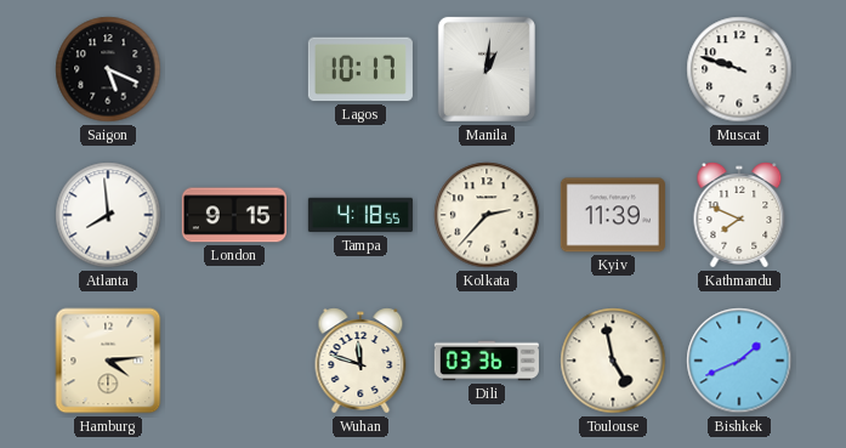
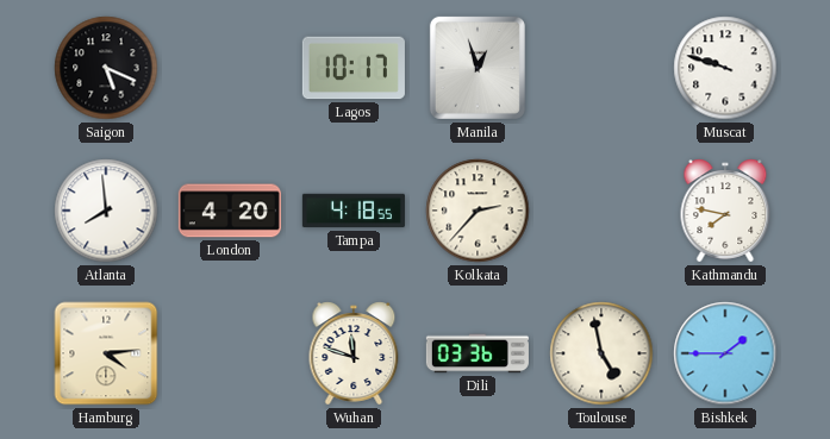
Manila: 1:01 -> 12:57 (478, 68)
London: 9:15 -> 4:20 (230, 211)
Kyiv: 11:39 -> none (613, 215)
Kathmandu: 7:49 -> 7:47 (725, 211)
Bishkek: 1:41 -> 1:45 (725, 353)
